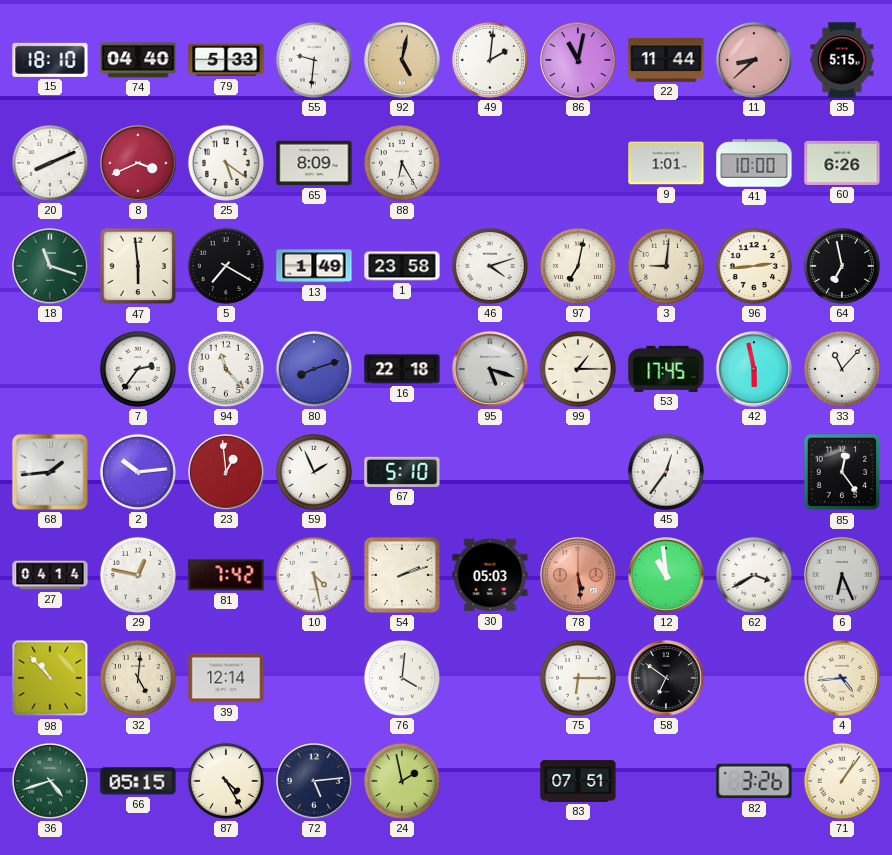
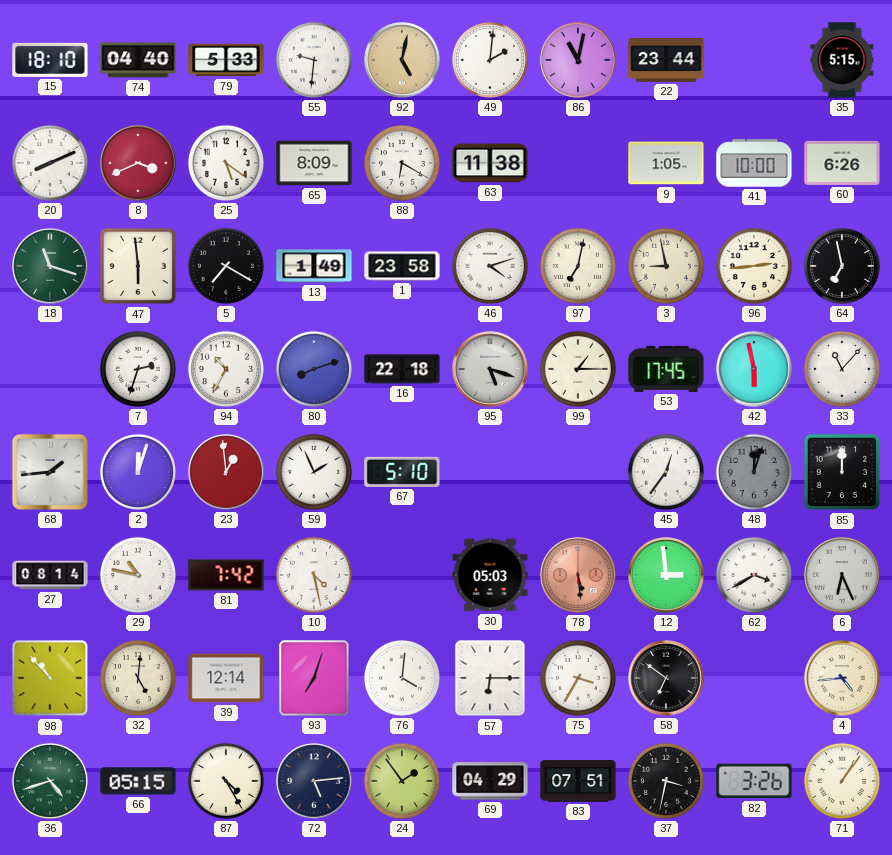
22: 11:44 -> 23:44 (666, 61)
11: 8:38 -> none (754, 60)
88: 6:25 -> 6:20 (402, 163)
63: none -> 11:38 (490, 163)
9: 1:01 -> 1:05 (666, 163)
3: 9:01 -> 8:58 (666, 266)
7: 2:36 -> 2:33 (138, 369)
94: 11:23 -> 10:35 (226, 369)
2: 10:14 -> 12:03 (138, 472)
48: none -> 12:03 (754, 472)
85: 12:24 -> 12:00 (842, 472)
27: 04:14 -> 08:14 (50, 575)
29: 12:47 -> 10:47 (138, 575)
54: 2:12 -> none (402, 575)
12: 10:59 -> 2:59 (666, 575)
93: none -> 7:03 (314, 678)
57: none -> 6:15 (490, 678)
75: 6:15 -> 3:35 (578, 678)
24: 1:58 -> 1:54 (402, 781)
69: none -> 04:29 (490, 781)
37: none -> 3:32 (666, 781)
